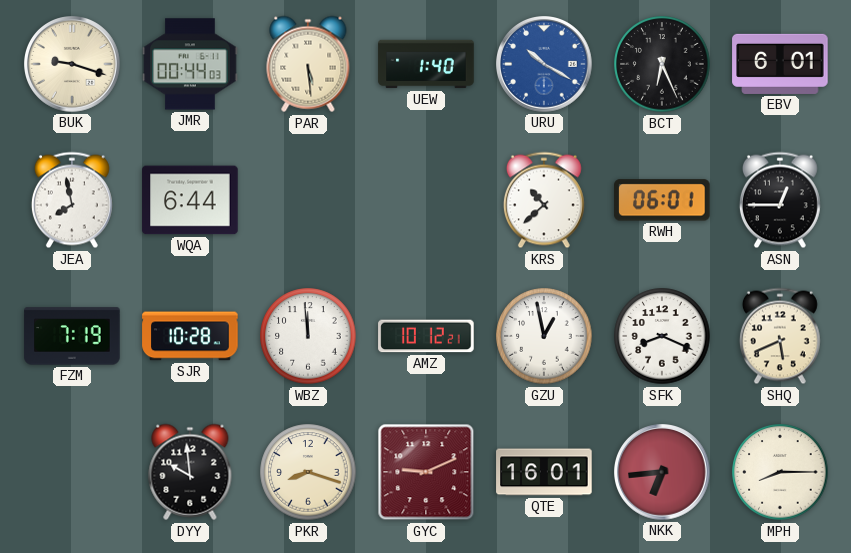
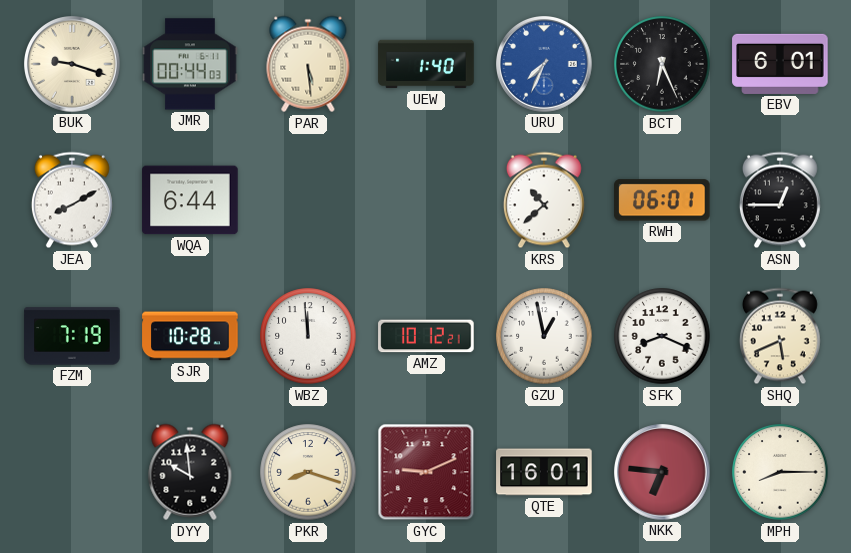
URU: 10:20 -> 7:34 (544, 64)
JEA: 7:58 -> 8:10 (72, 200)
NKK: 6:44 -> 6:46 (662, 472)
